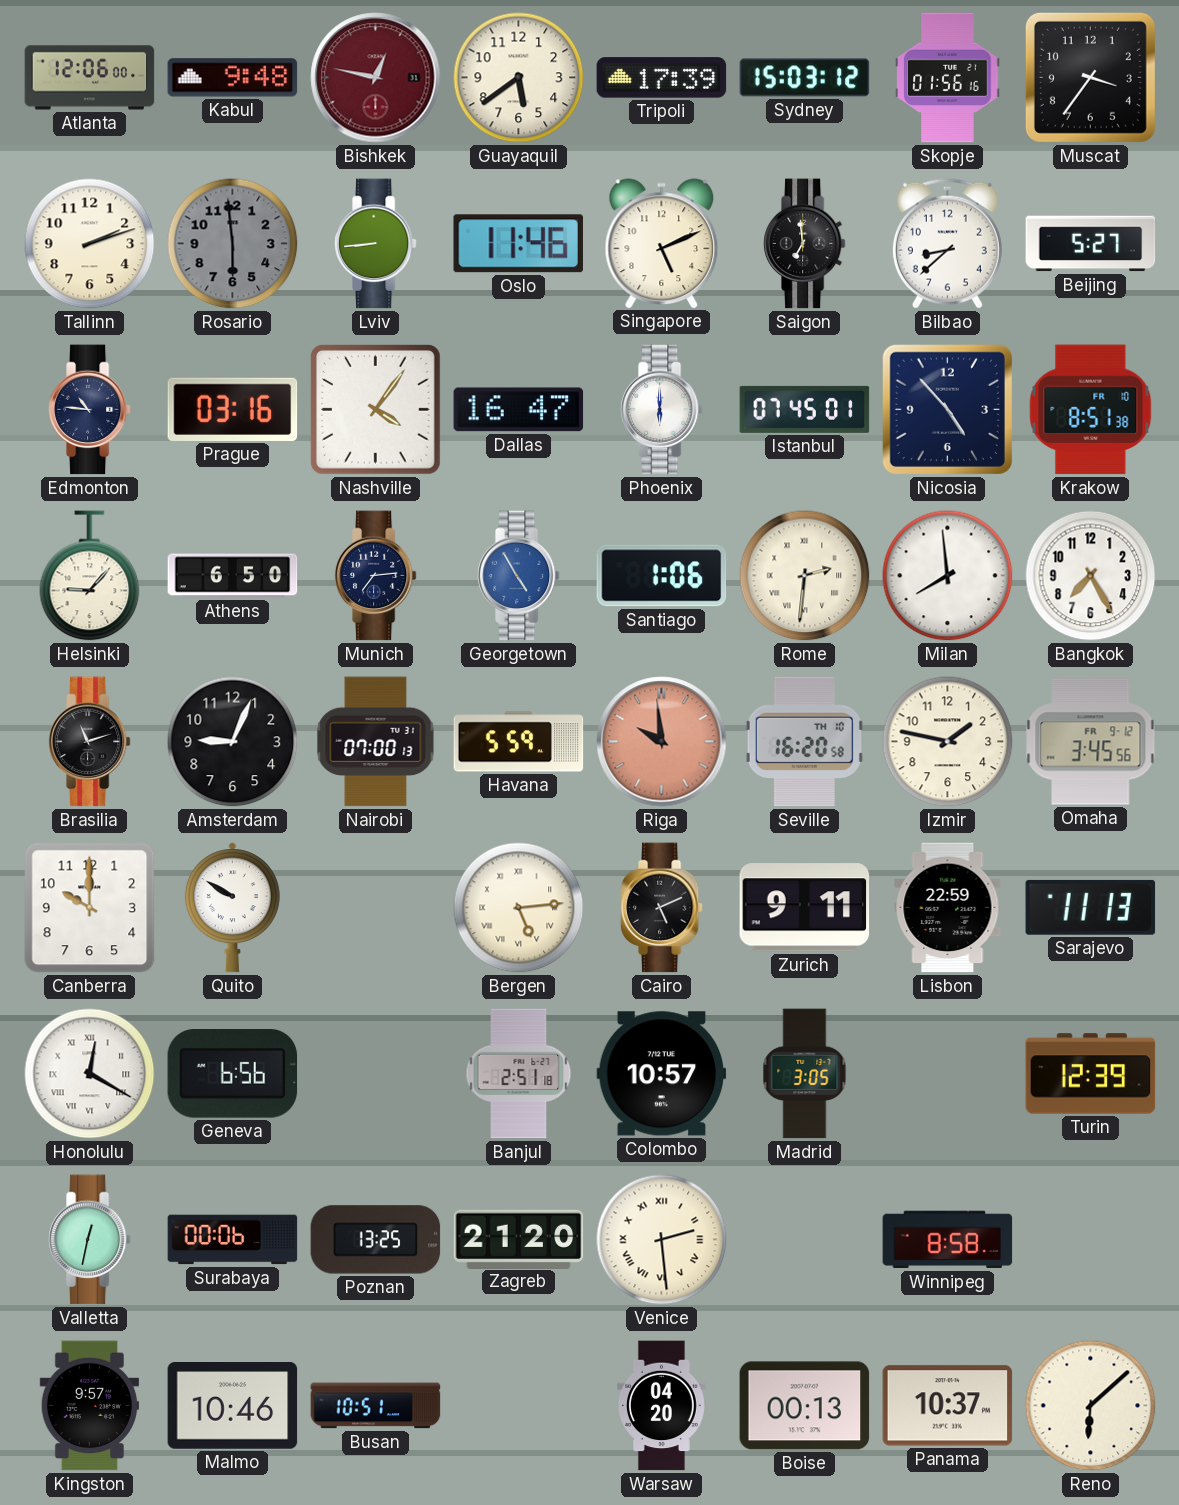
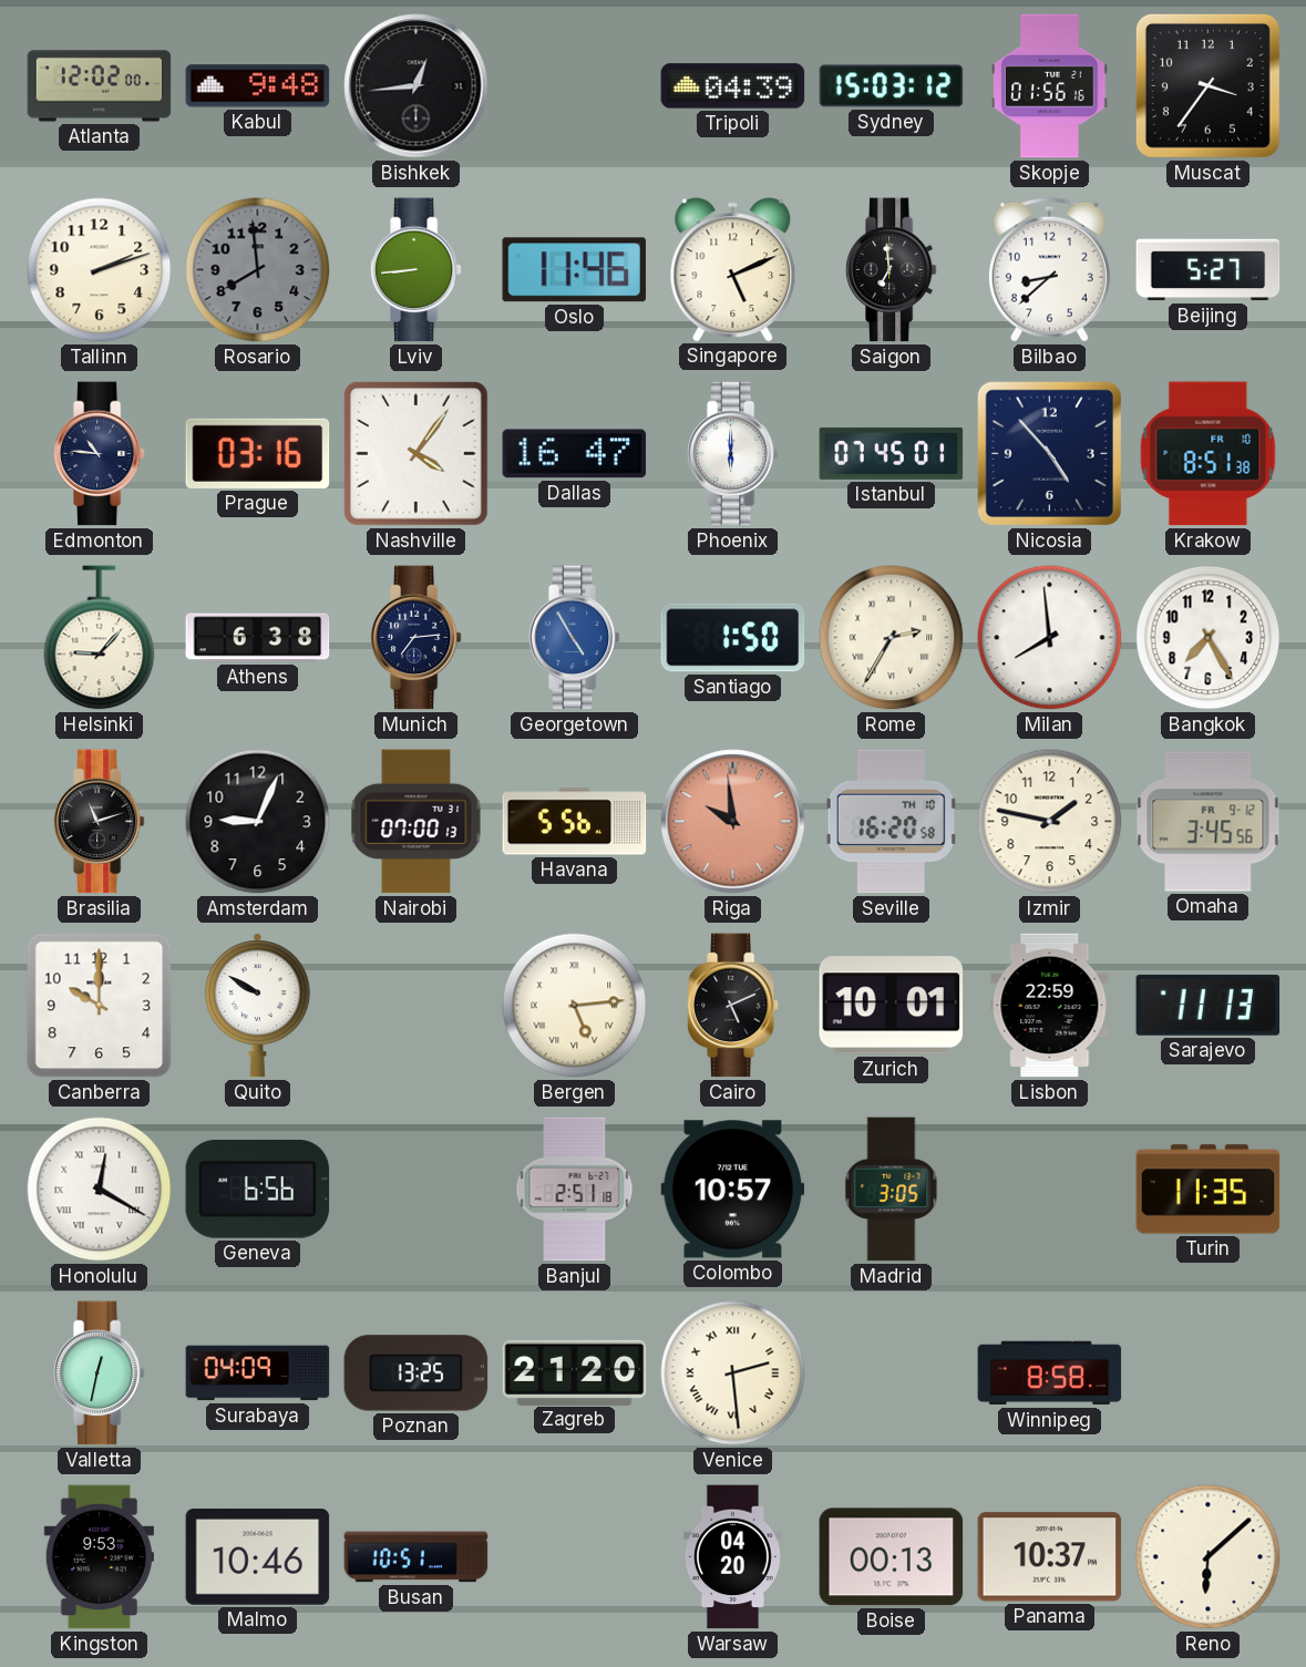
Atlanta: 12:06 -> 12:02 (100, 86)
Bishkek: 12:47 -> 12:44 (417, 86)
Bishkek dial: burgundy -> black (417, 86)
Guayaquil: 5:39 -> none (519, 78)
Tripoli: 17:39 -> 04:39 (733, 86)
Rosario: 5:59 -> 7:59 (258, 270)
Athens: 6:50 -> 6:38 (258, 638)
Santiago: 1:06 -> 1:50 (733, 638)
Rome: 2:31 -> 2:35 (892, 638)
Havana: 5:59 -> 5:56 (575, 822)
Zurich: 9:11 -> 10:01 (892, 1006)
Turin: 12:39 -> 11:35 (1209, 1190)
Surabaya: 00:06 -> 04:09 (258, 1373)
Kingston: 9:57 -> 9:53 (99, 1557)
